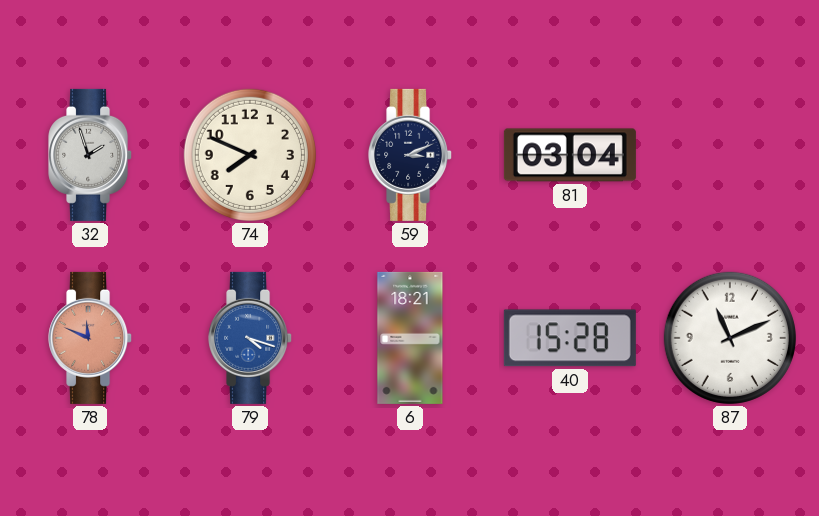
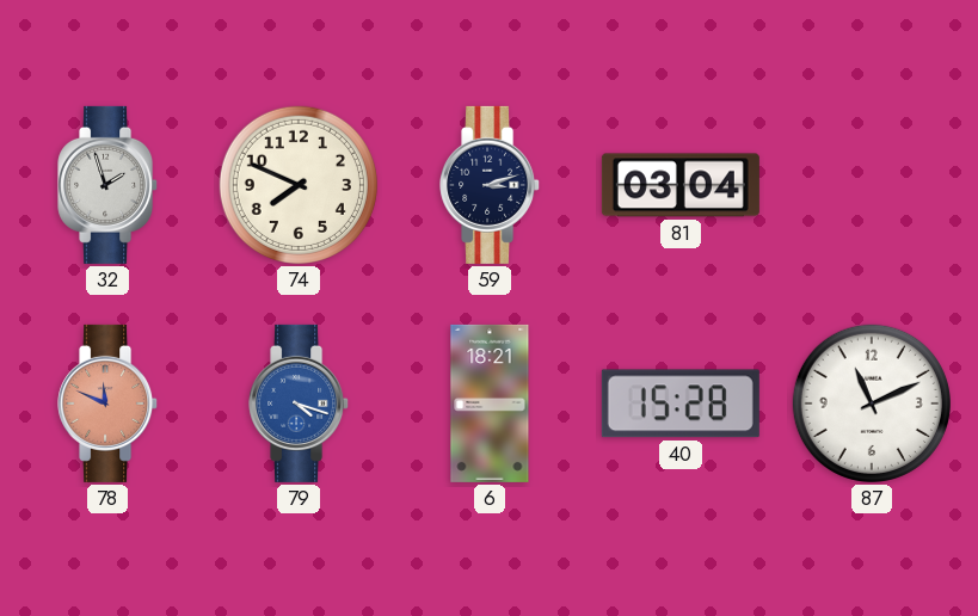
59: 3:11 -> 3:12 (491, 185)
